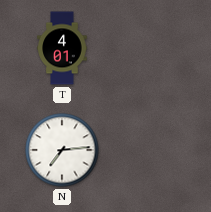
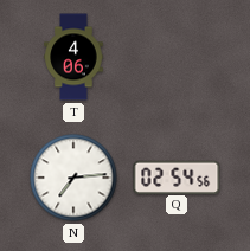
T: 4:01 -> 4:06 (73, 57)
Q: none -> 02:54 (177, 176)
